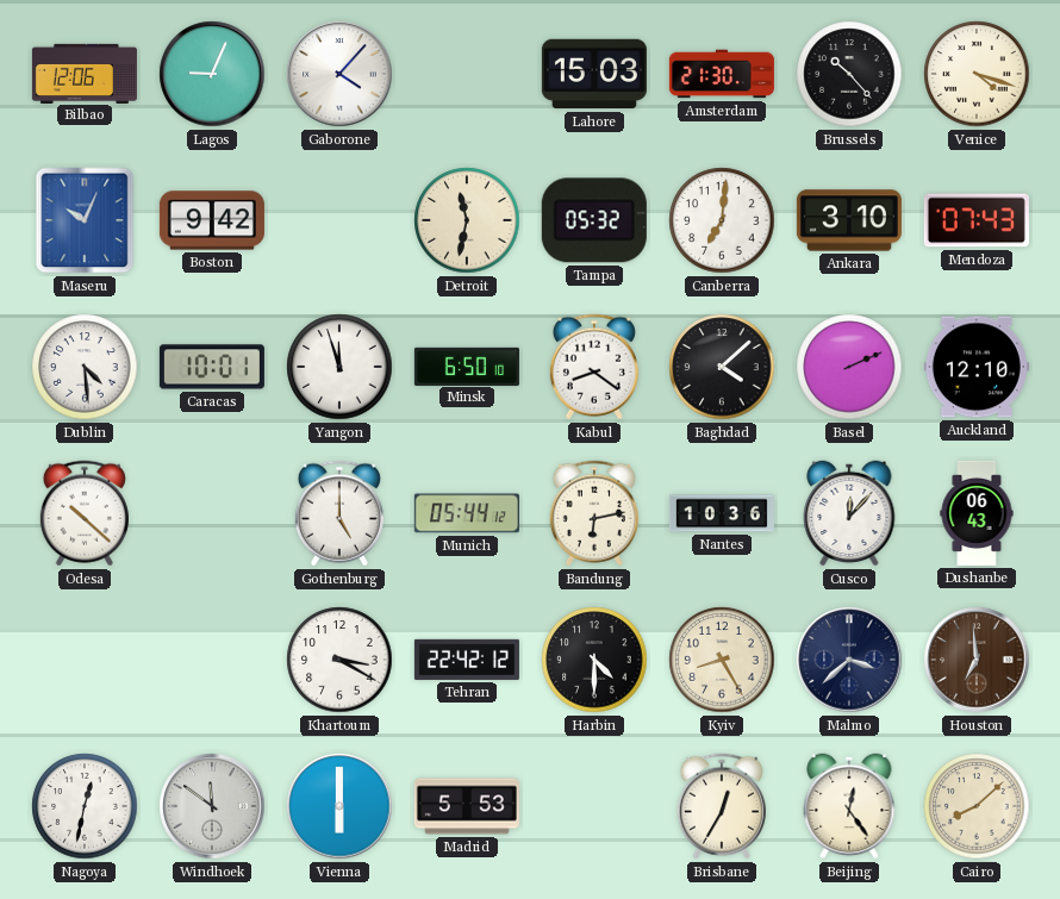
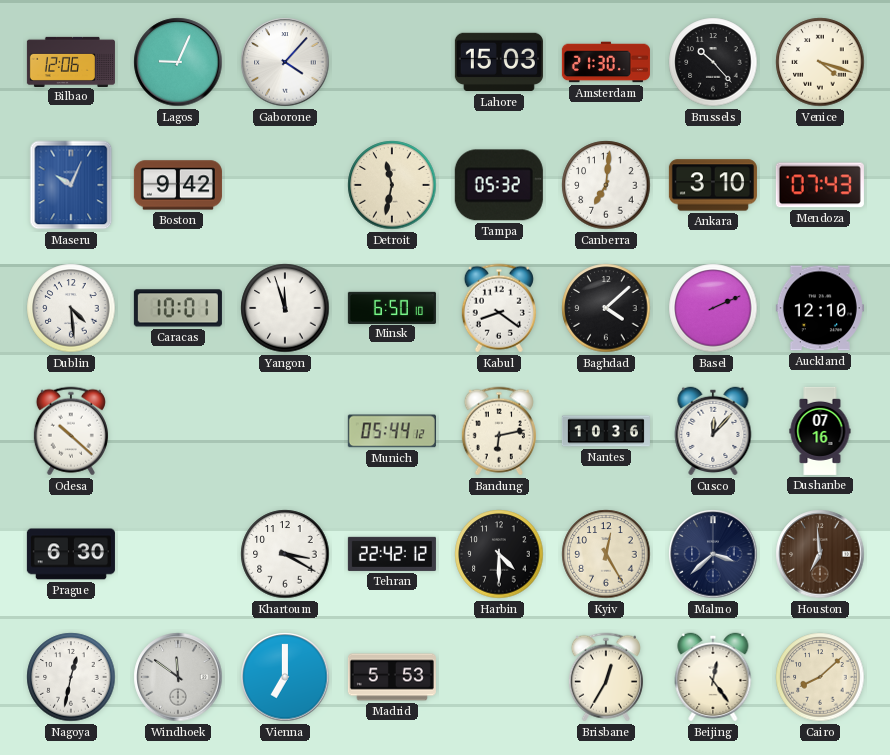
Gothenburg: 5:00 -> none (339, 513)
Dushanbe: 06:43 -> 07:16 (820, 431)
Prague: none -> 6:30 (71, 554)
Kyiv: 8:25 -> 12:25 (606, 554)
Vienna: 6:00 -> 7:00 (285, 677)
